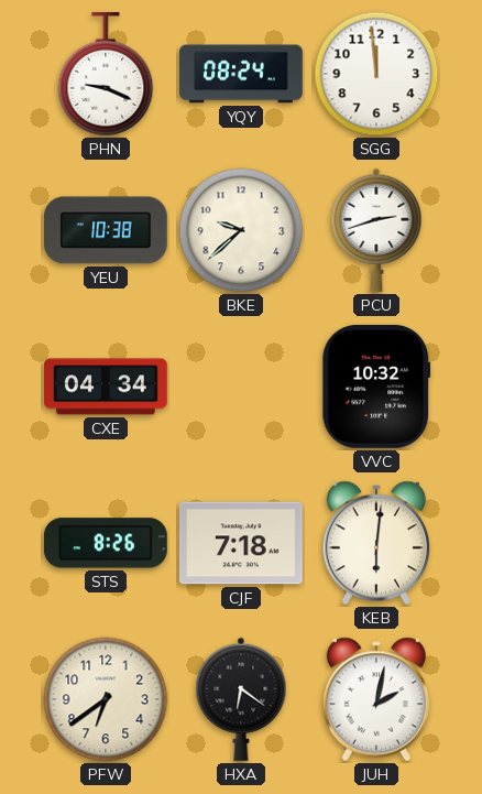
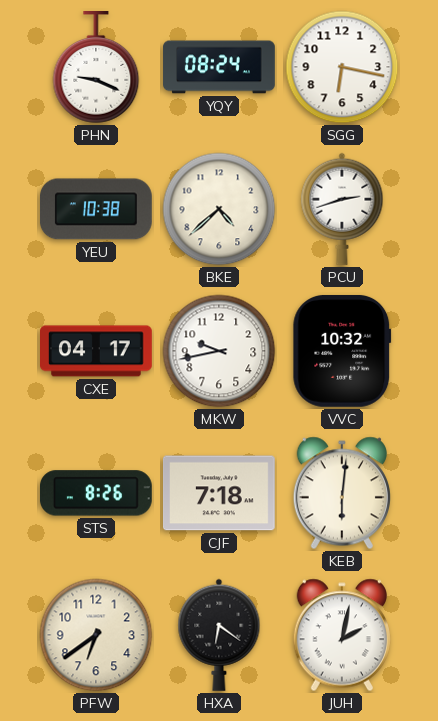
SGG: 11:59 -> 6:17 (342, 67)
BKE: 9:38 -> 4:38 (219, 209)
CXE: 04:34 -> 04:17 (97, 351)
MKW: none -> 9:43 (219, 351)
